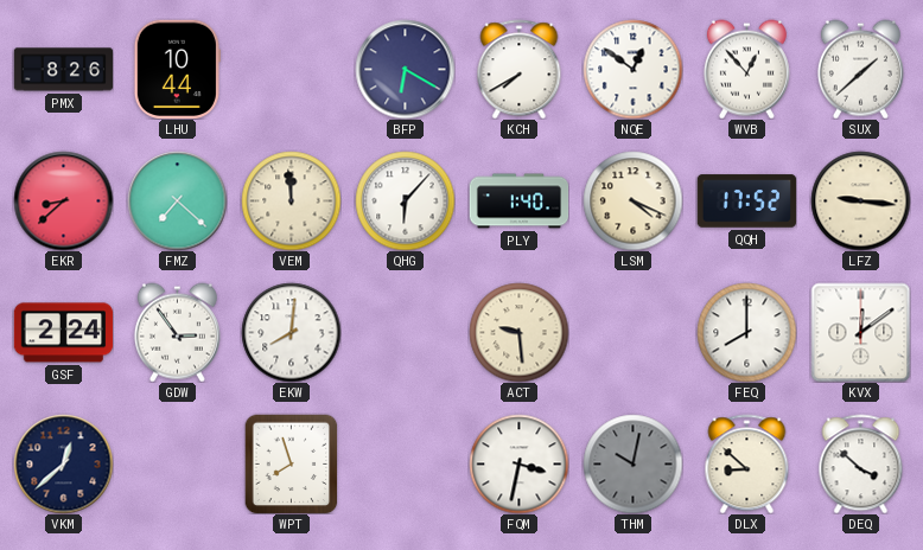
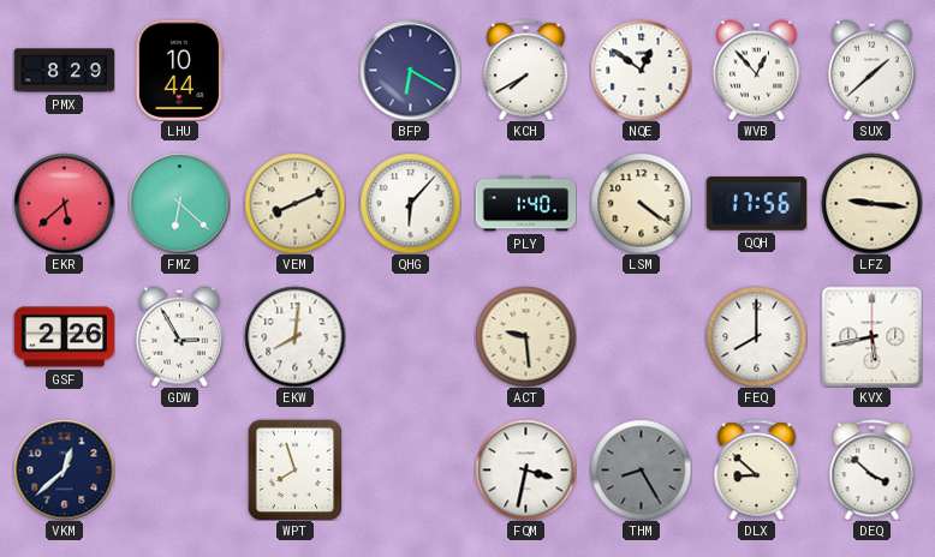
PMX: 8:26 -> 8:29 (64, 71)
EKR: 8:38 -> 5:38 (64, 203)
FMZ: 7:22 -> 6:22 (179, 203)
VEM: 11:59 -> 8:11 (294, 203)
LSM: 4:19 -> 4:21 (641, 203)
QQH: 17:52 -> 17:56 (756, 204)
GSF: 2:24 -> 2:26 (64, 337)
GDW: 2:54 -> 2:55 (179, 336)
KVX: 12:09 -> 5:43 (871, 336)
THM: 10:02 -> 8:25 (641, 469)
